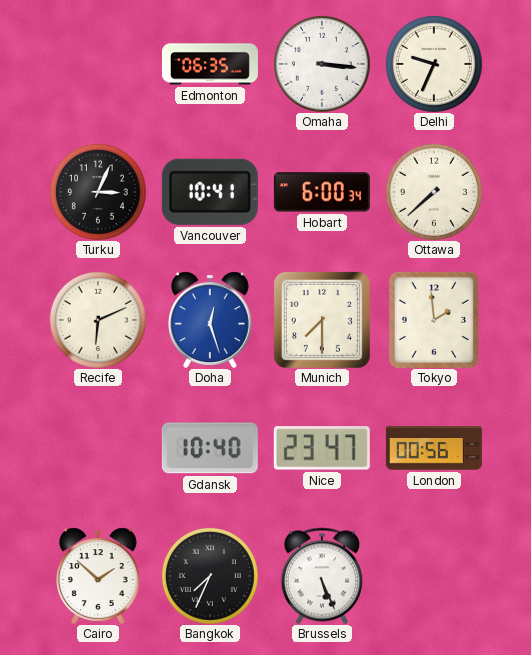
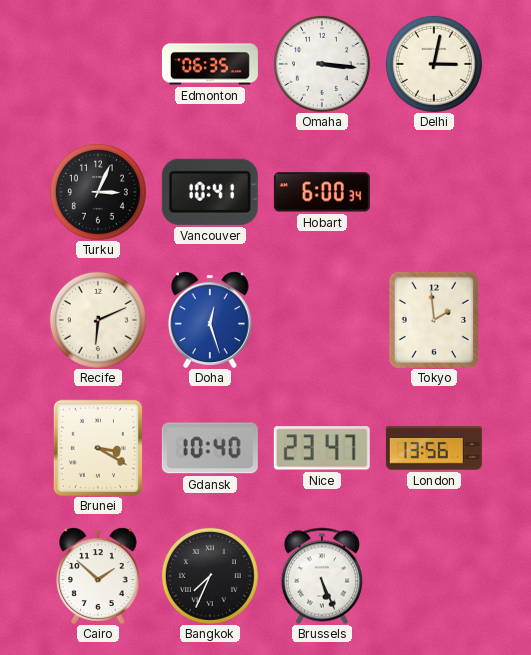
Delhi: 9:34 -> 3:02 (434, 64)
Ottawa: 7:38 -> none (434, 192)
Munich: 7:30 -> none (322, 320)
Brunei: none -> 3:20 (98, 448)
London: 00:56 -> 13:56 (434, 448)
